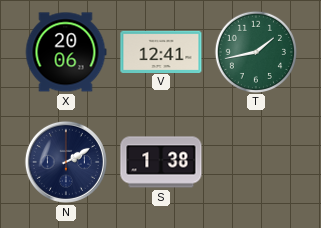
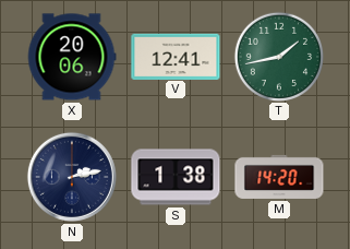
N: 2:10 -> 2:13 (72, 177)
M: none -> 14:20 (279, 177)
